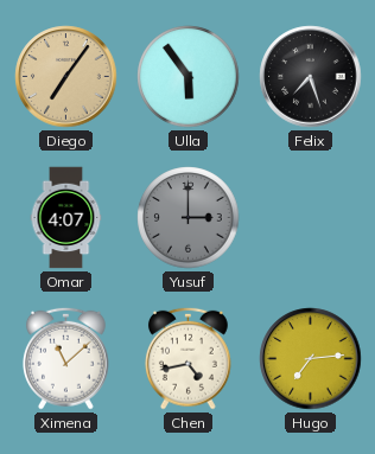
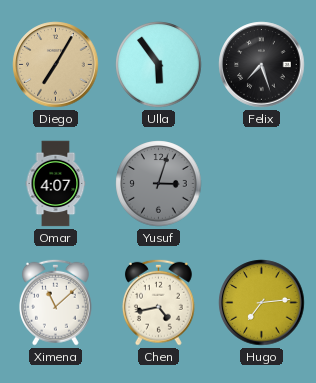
Diego: 7:06 -> 7:05 (56, 65)
Yusuf: 3:00 -> 3:03 (159, 184)
